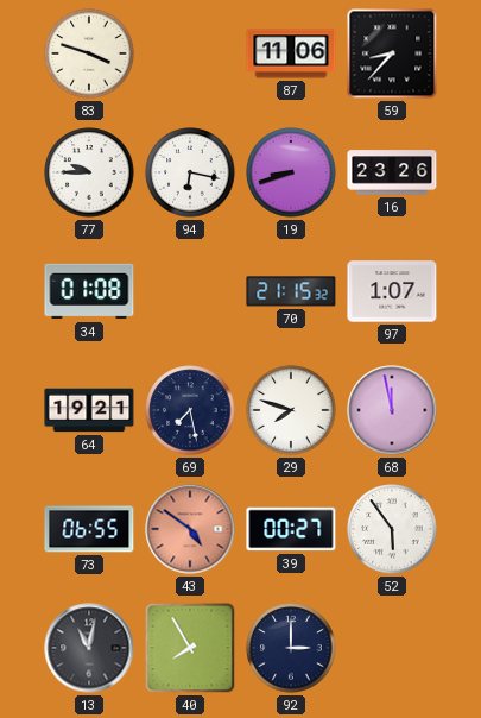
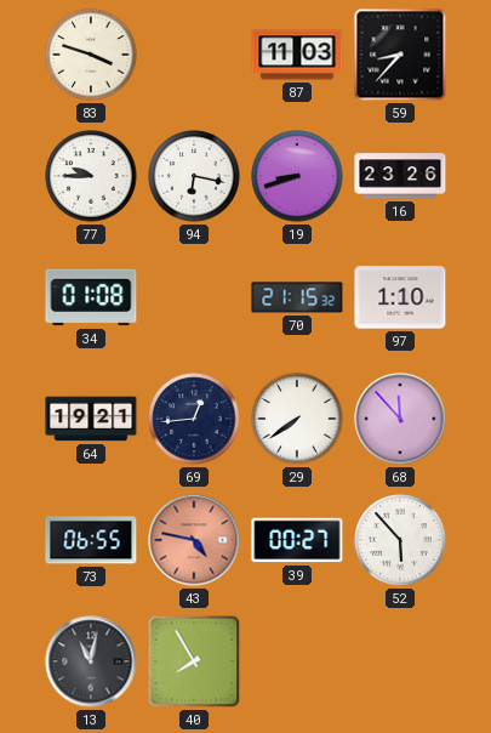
87: 11:06 -> 11:03 (297, 55)
97: 1:07 -> 1:10 (400, 297)
69: 7:28 -> 12:44 (194, 419)
29: 7:48 -> 7:39 (297, 419)
68: 11:58 -> 11:53 (400, 419)
43: 4:51 -> 4:47 (194, 540)
52: 5:54 -> 5:53 (400, 540)
92: 3:00 -> none (291, 648)
